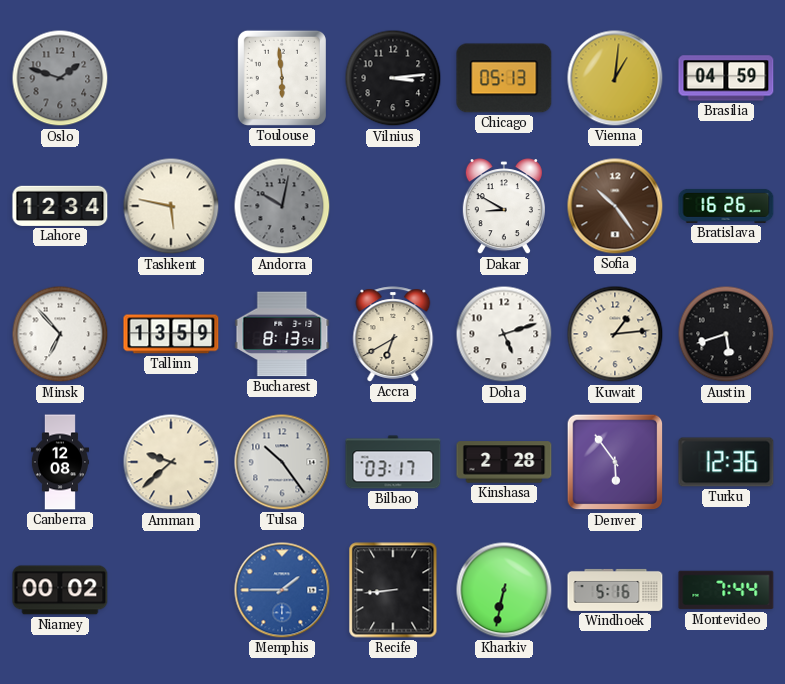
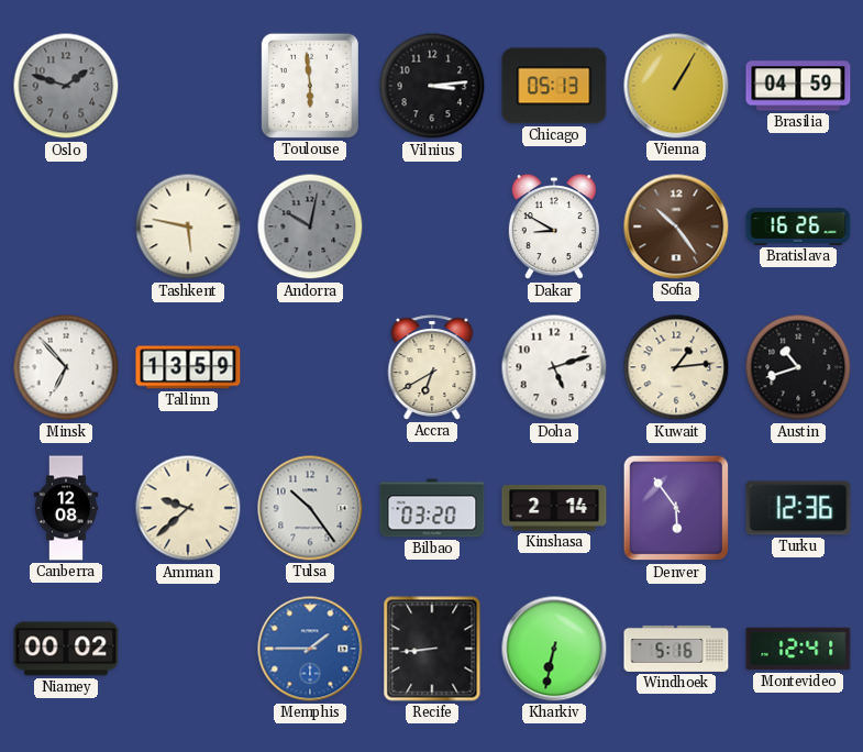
Vienna: 1:01 -> 1:05 (676, 86)
Lahore: 12:34 -> none (60, 206)
Bucharest: 8:13 -> none (282, 334)
Austin: 5:42 -> 10:42 (798, 367)
Bilbao: 03:17 -> 03:20 (432, 508)
Kinshasa: 2:28 -> 2:14 (554, 508)
Montevideo: 7:44 -> 12:41 (798, 649)
